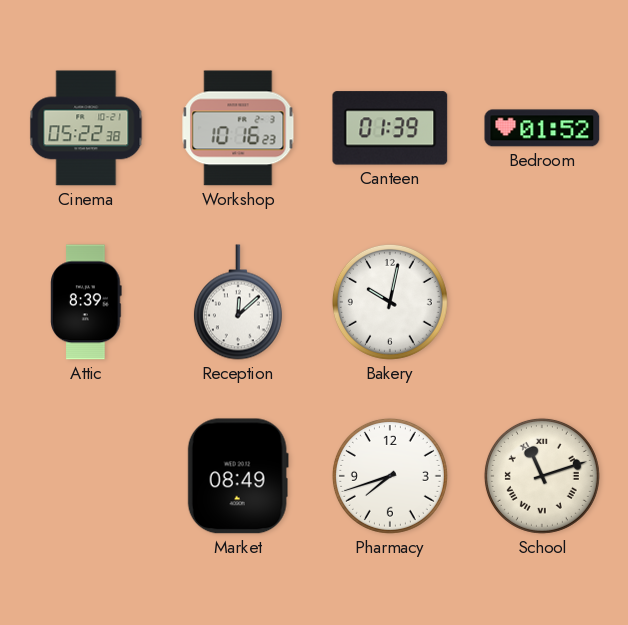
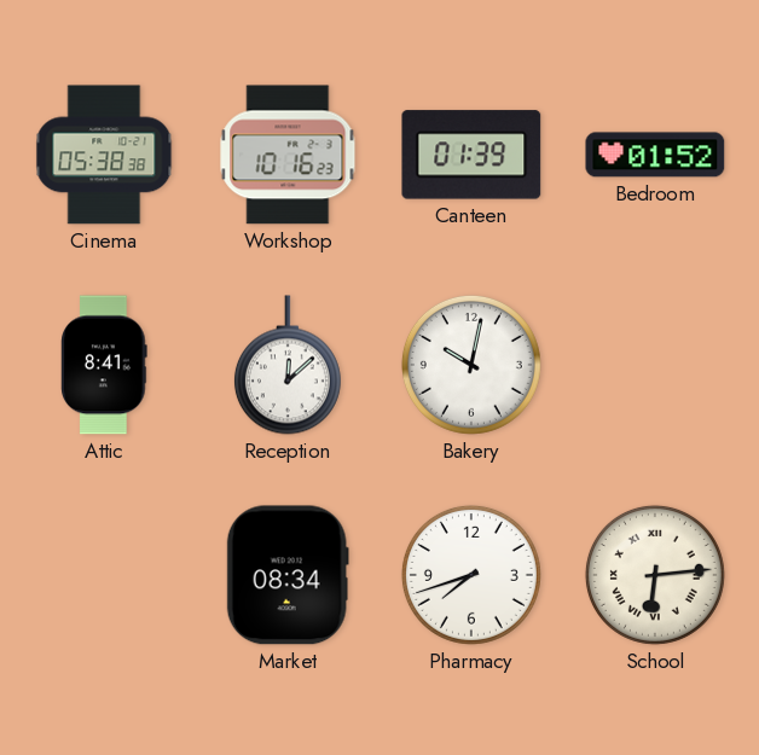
Cinema: 05:22 -> 05:38 (104, 155)
Attic: 8:39 -> 8:41 (104, 365)
Market: 08:49 -> 08:34 (288, 575)
School: 11:12 -> 6:14 (655, 575)
